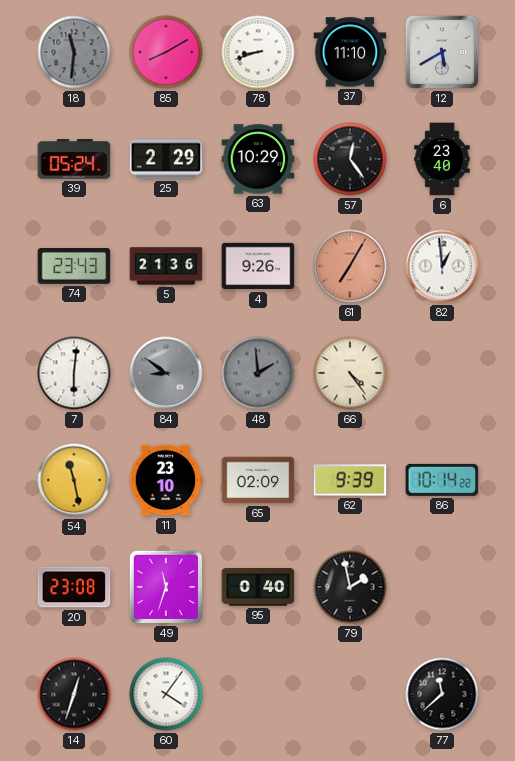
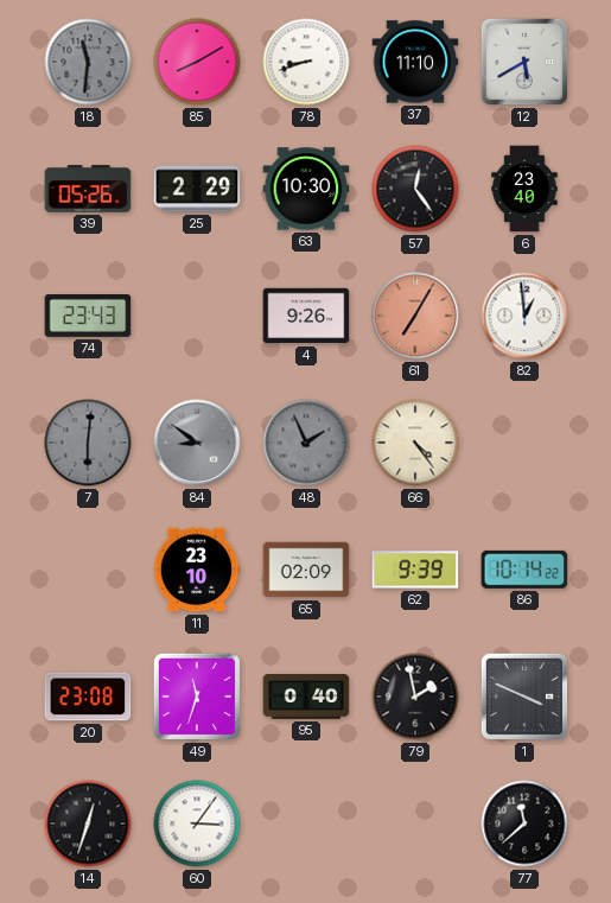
39: 05:24 -> 05:26 (88, 189)
63: 10:29 -> 10:30 (306, 189)
5: 21:36 -> none (166, 266)
7 dial: white -> grey (88, 443)
48: 1:59 -> 1:56 (306, 443)
54: 11:28 -> none (74, 480)
1: none -> 3:49 (524, 697)
60: 4:06 -> 3:06 (197, 823)
